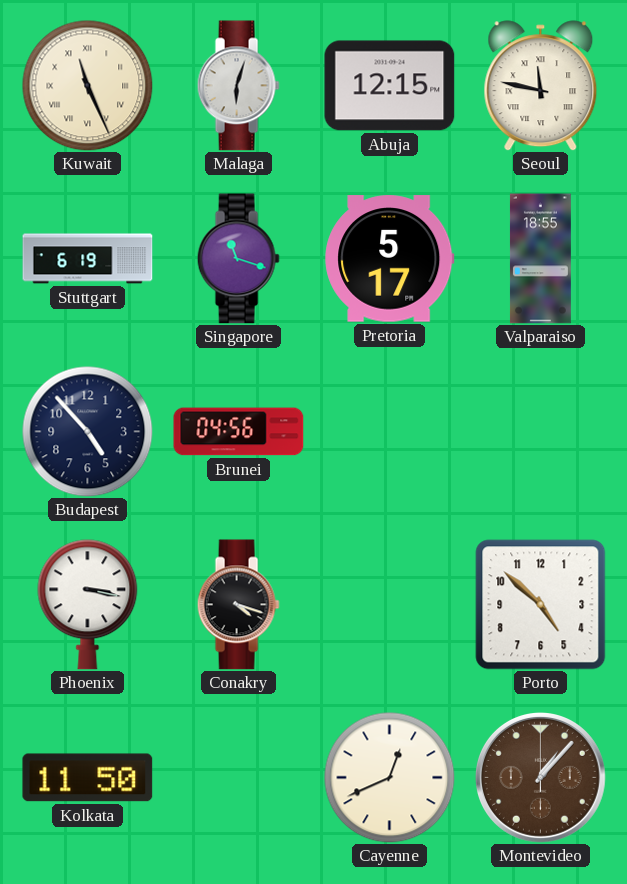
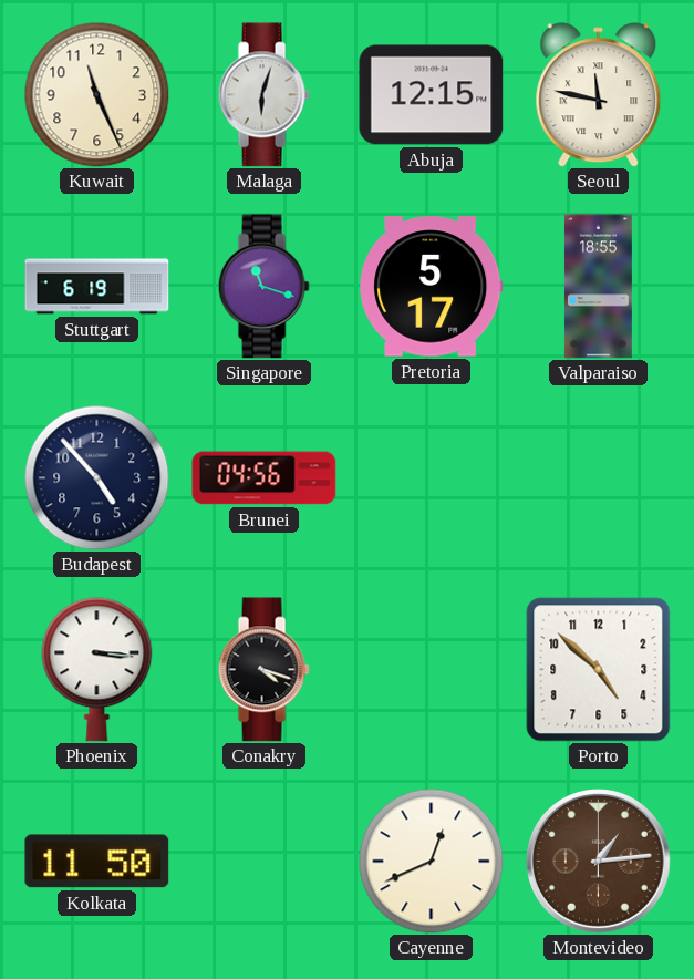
Kuwait numerals: Roman -> Arabic (97, 95)
Phoenix: 3:17 -> 3:16 (97, 670)
Montevideo: 1:07 -> 1:14 (599, 862)
